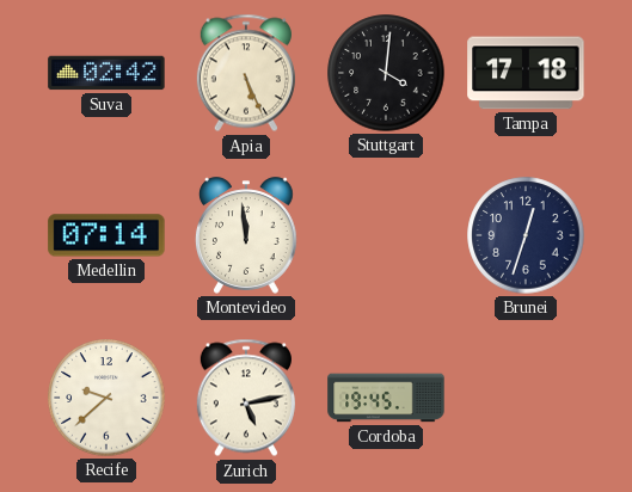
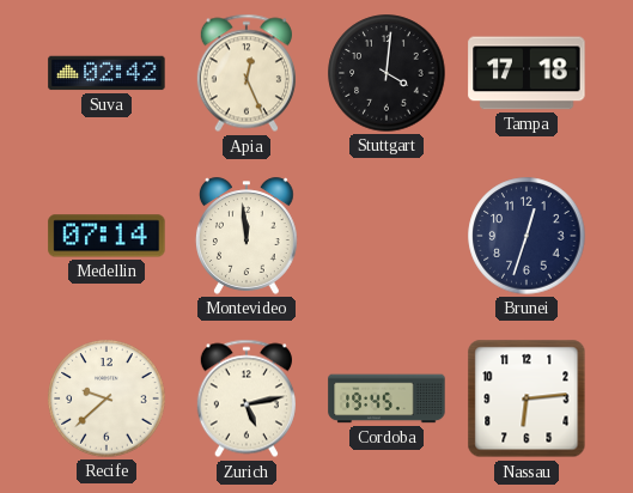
Apia: 5:26 -> 12:26 (246, 73)
Nassau: none -> 6:14 (527, 398)
